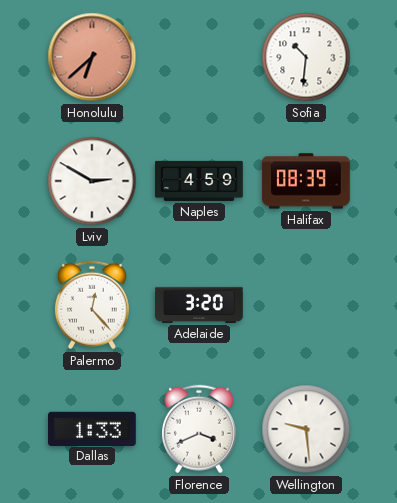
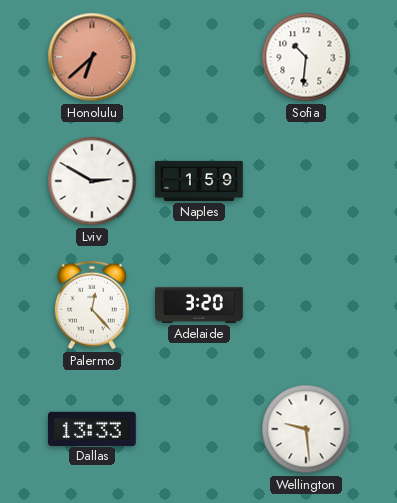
Naples: 4:59 -> 1:59 (199, 181)
Halifax: 08:39 -> none (306, 181)
Dallas: 1:33 -> 13:33 (93, 428)
Florence: 3:41 -> none (199, 429)
